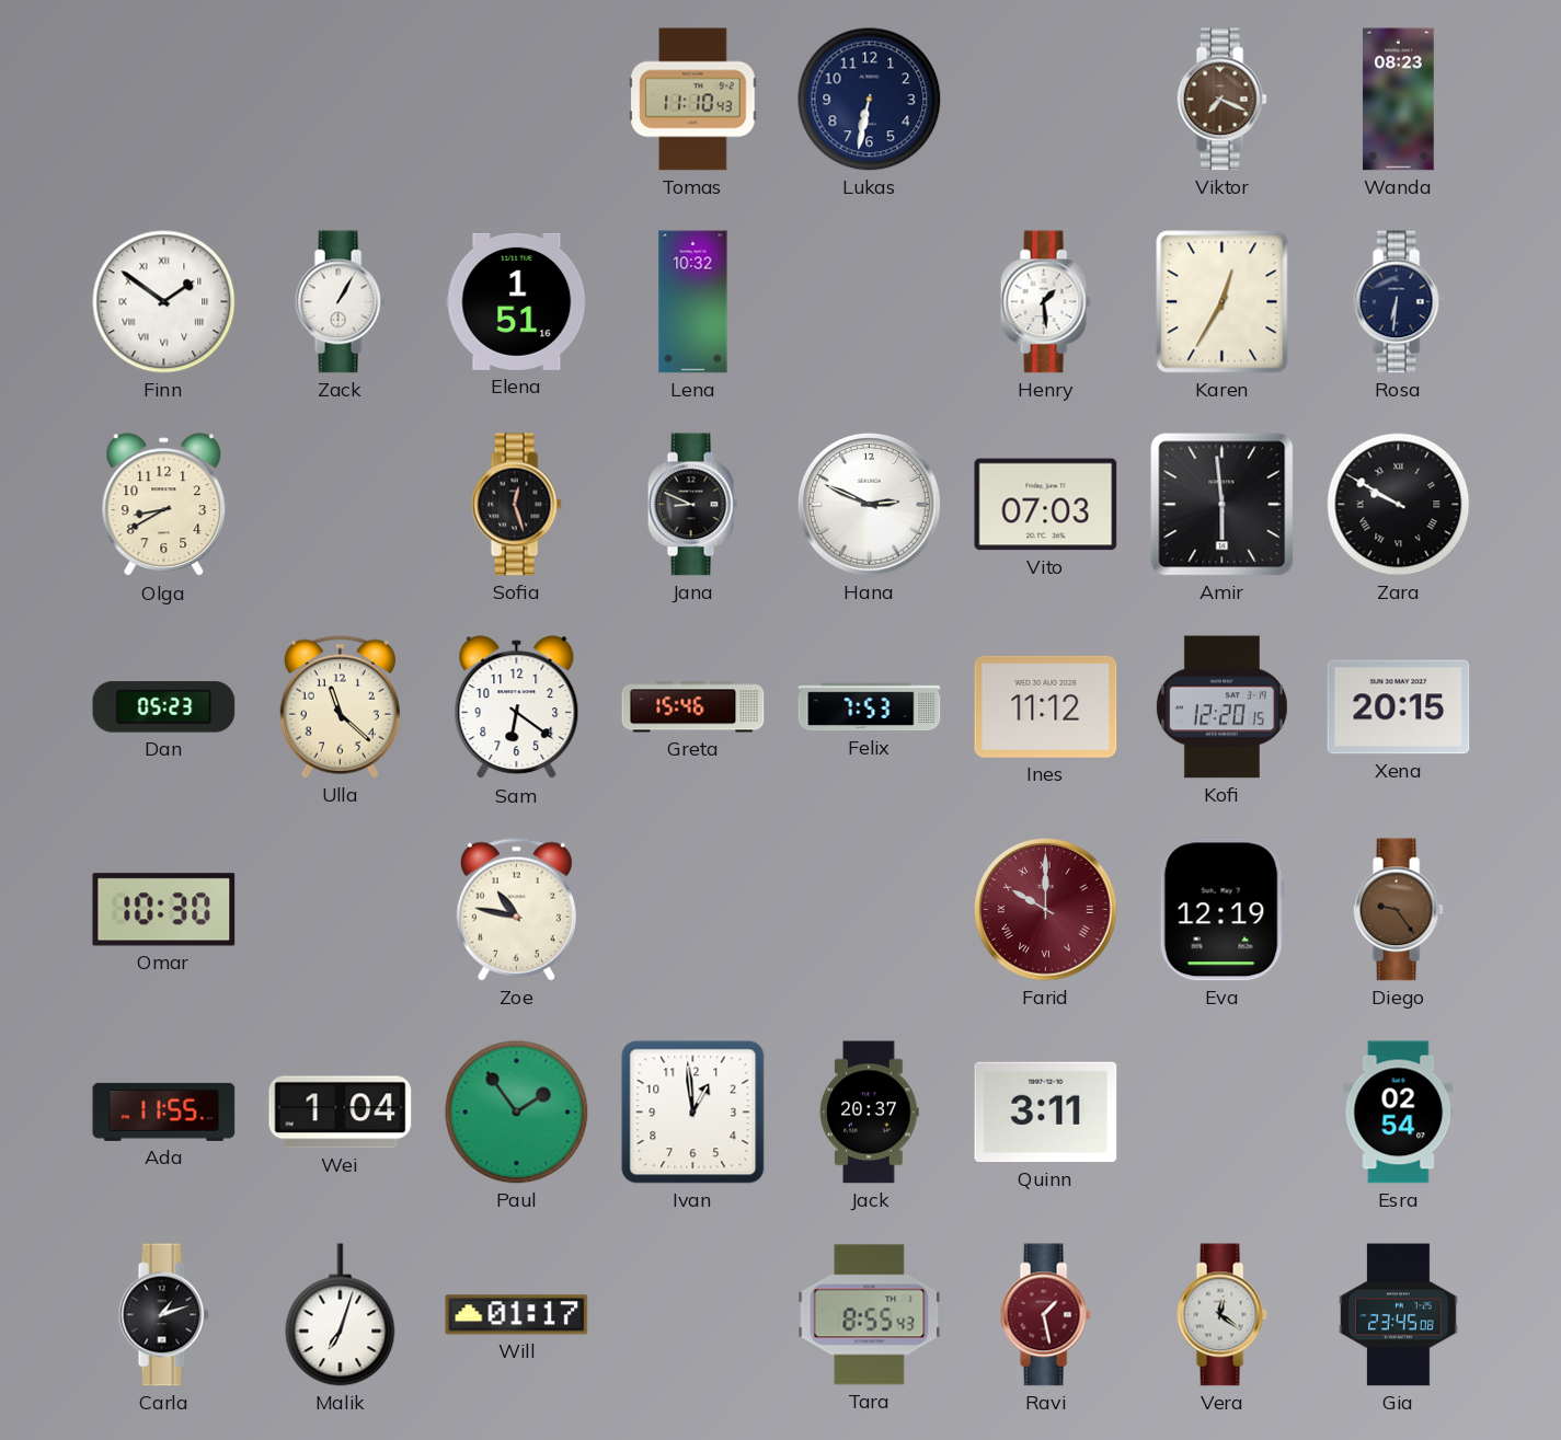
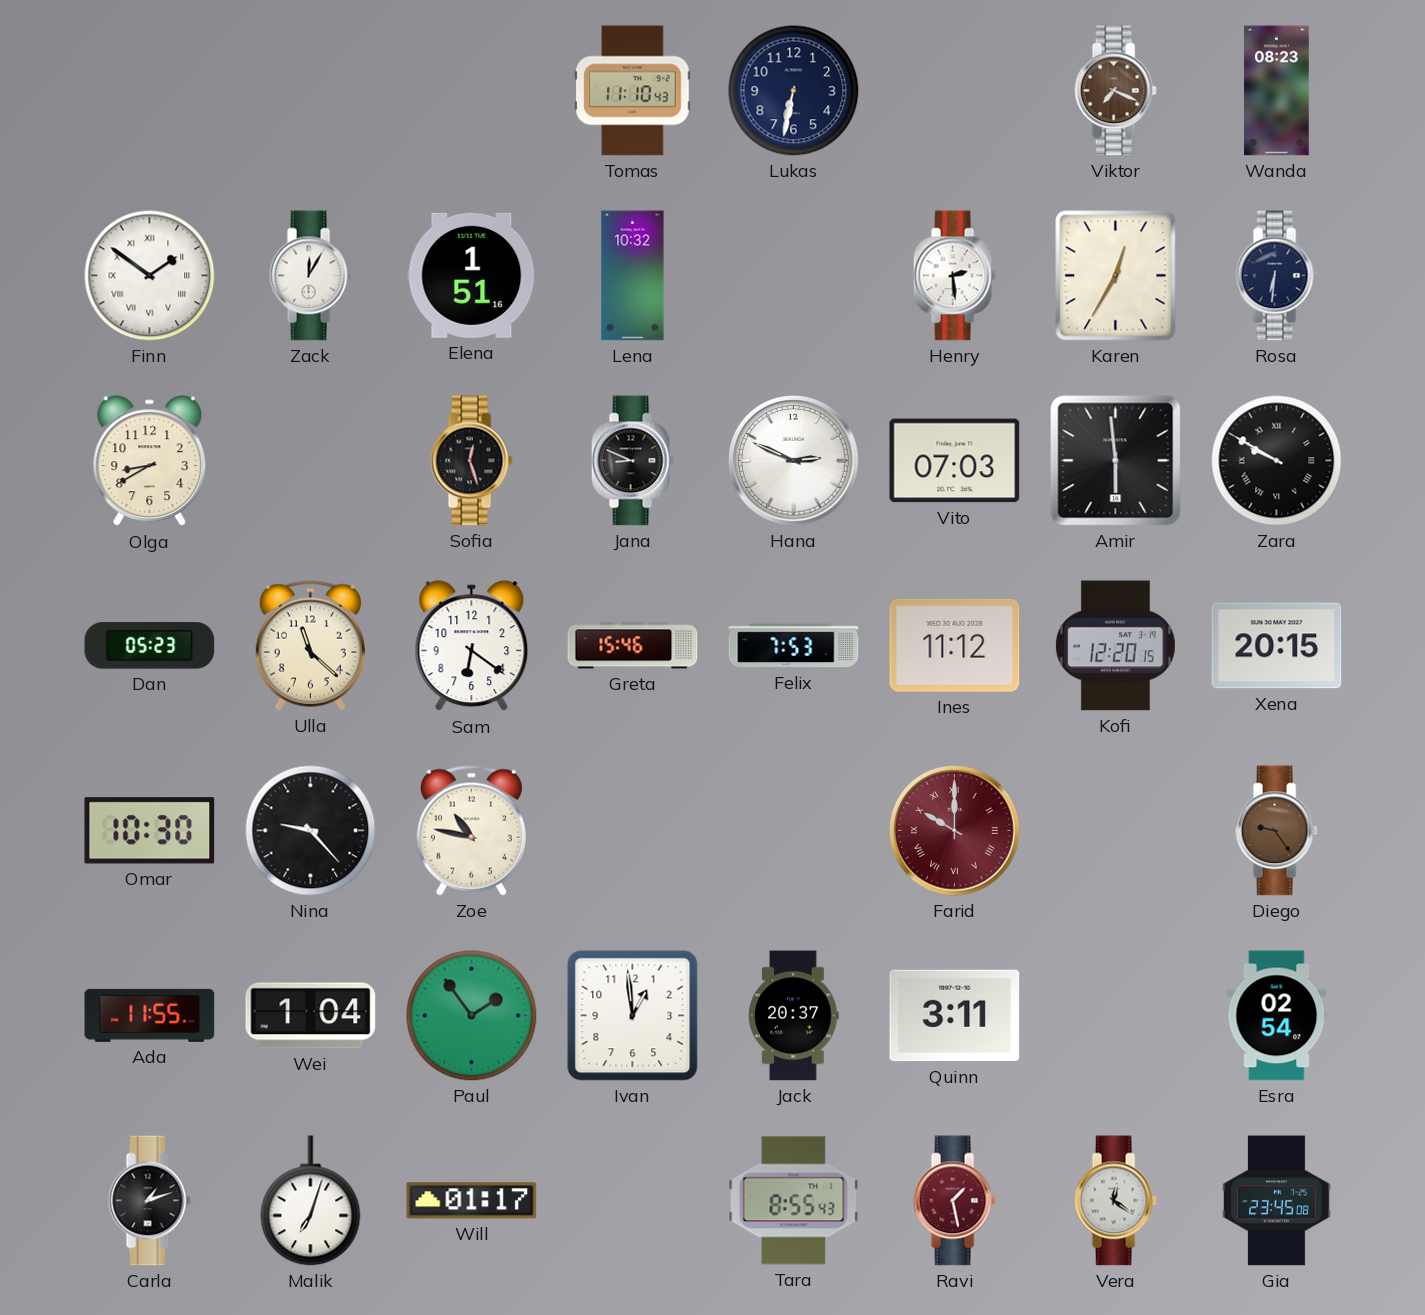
Zack: 1:05 -> 12:05 (310, 276)
Henry: 1:29 -> 2:29 (954, 276)
Nina: none -> 9:23 (311, 831)
Eva: 12:19 -> none (1221, 910)
